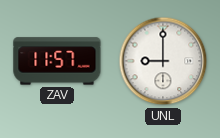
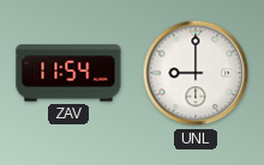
ZAV: 11:57 -> 11:54 (68, 73)
